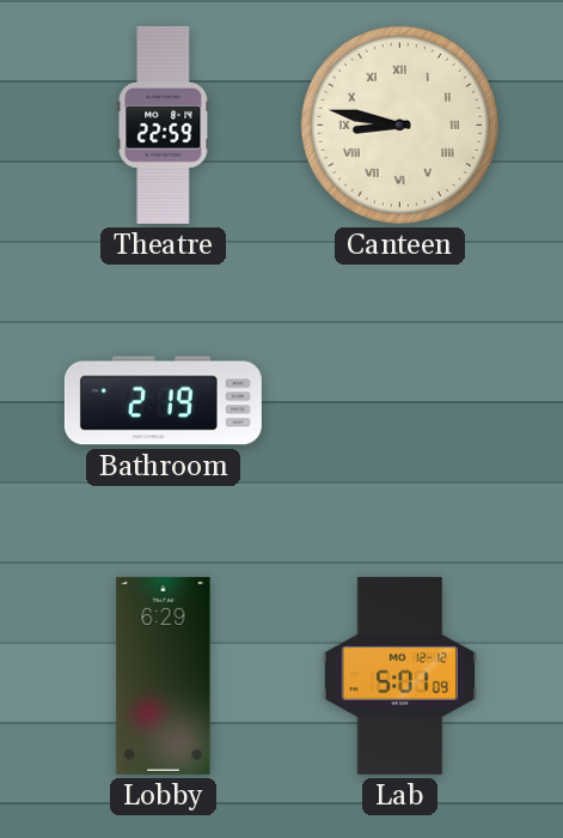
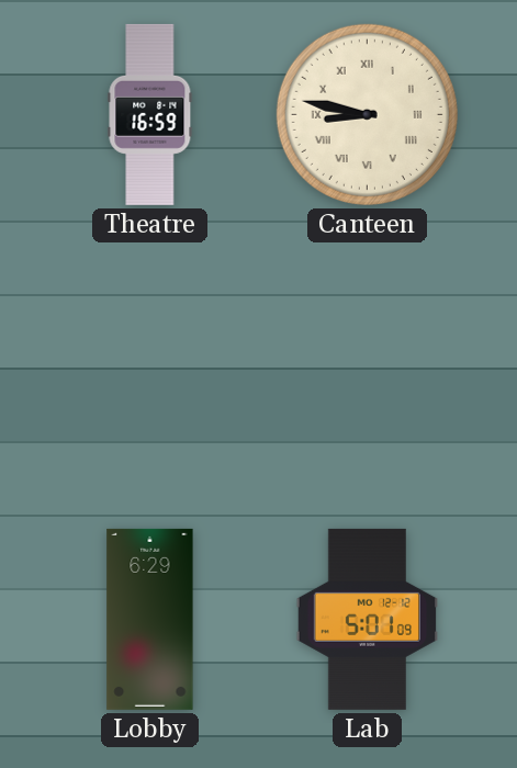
Theatre: 22:59 -> 16:59 (150, 114)
Bathroom: 2:19 -> none (163, 401)
